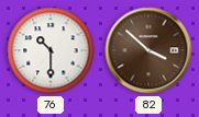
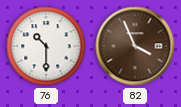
82: 3:52 -> 3:56 (135, 46)
